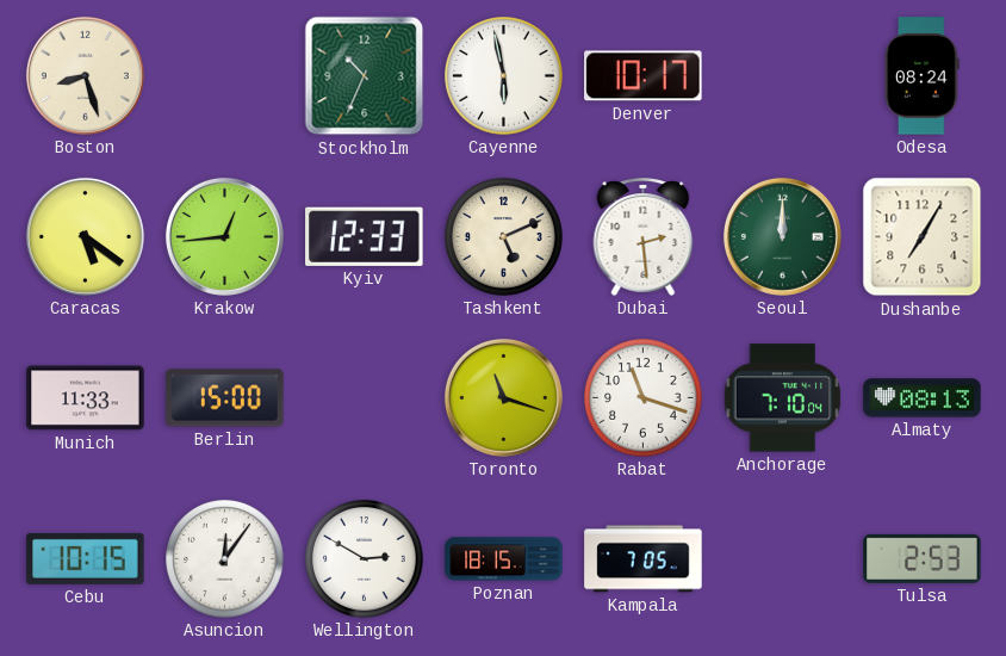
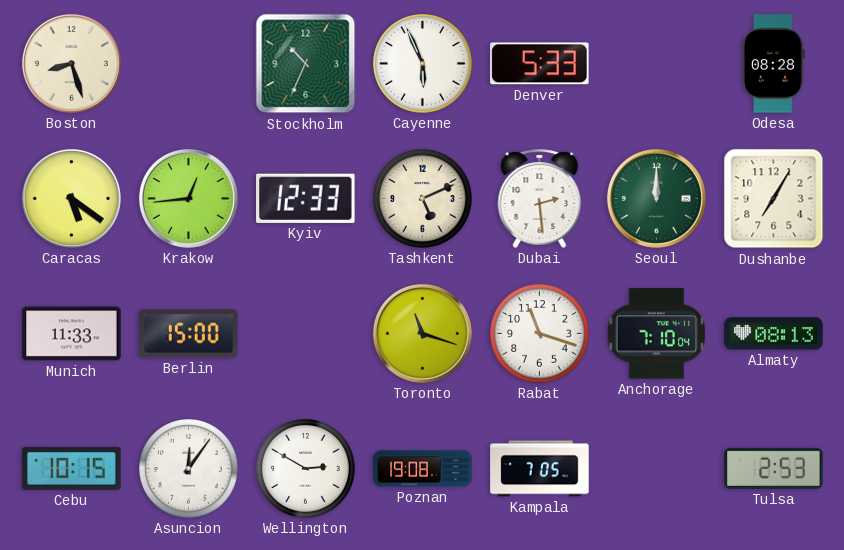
Cayenne: 5:58 -> 5:56 (423, 64)
Denver: 10:17 -> 5:33 (540, 64)
Odesa: 08:24 -> 08:28 (774, 64)
Poznan: 18:15 -> 19:08 (423, 469)
